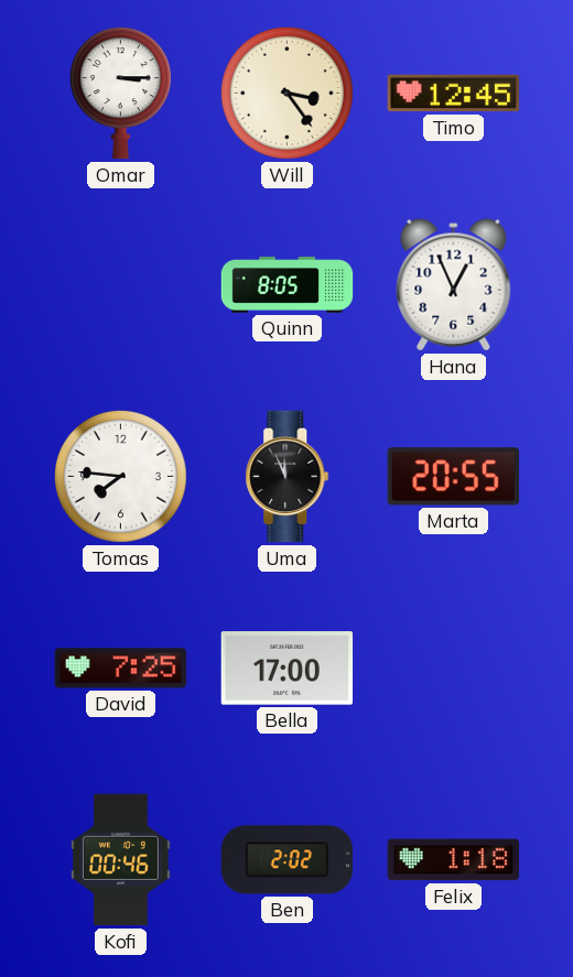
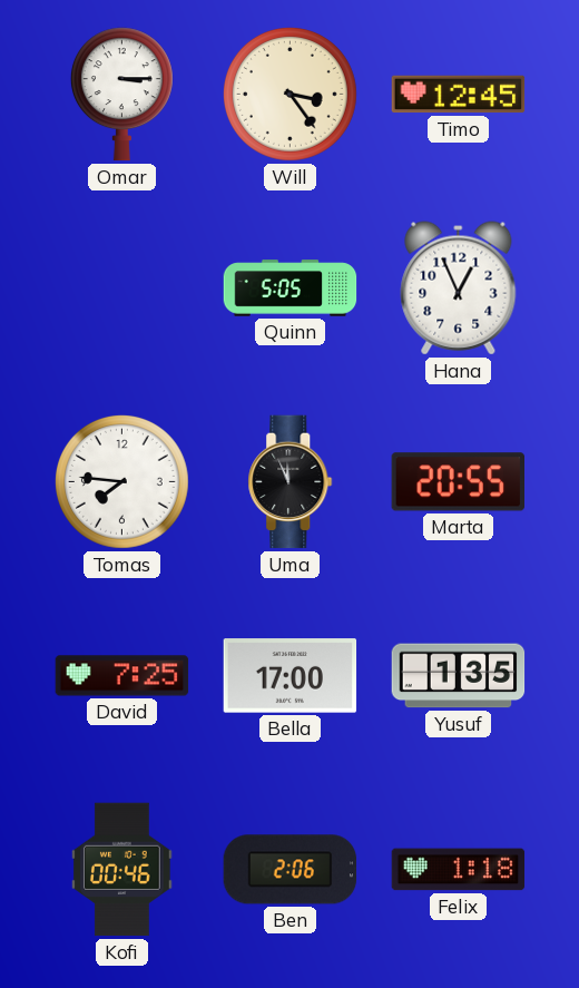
Quinn: 8:05 -> 5:05 (291, 288)
Yusuf: none -> 1:35 (459, 676)
Ben: 2:02 -> 2:06 (291, 870)
